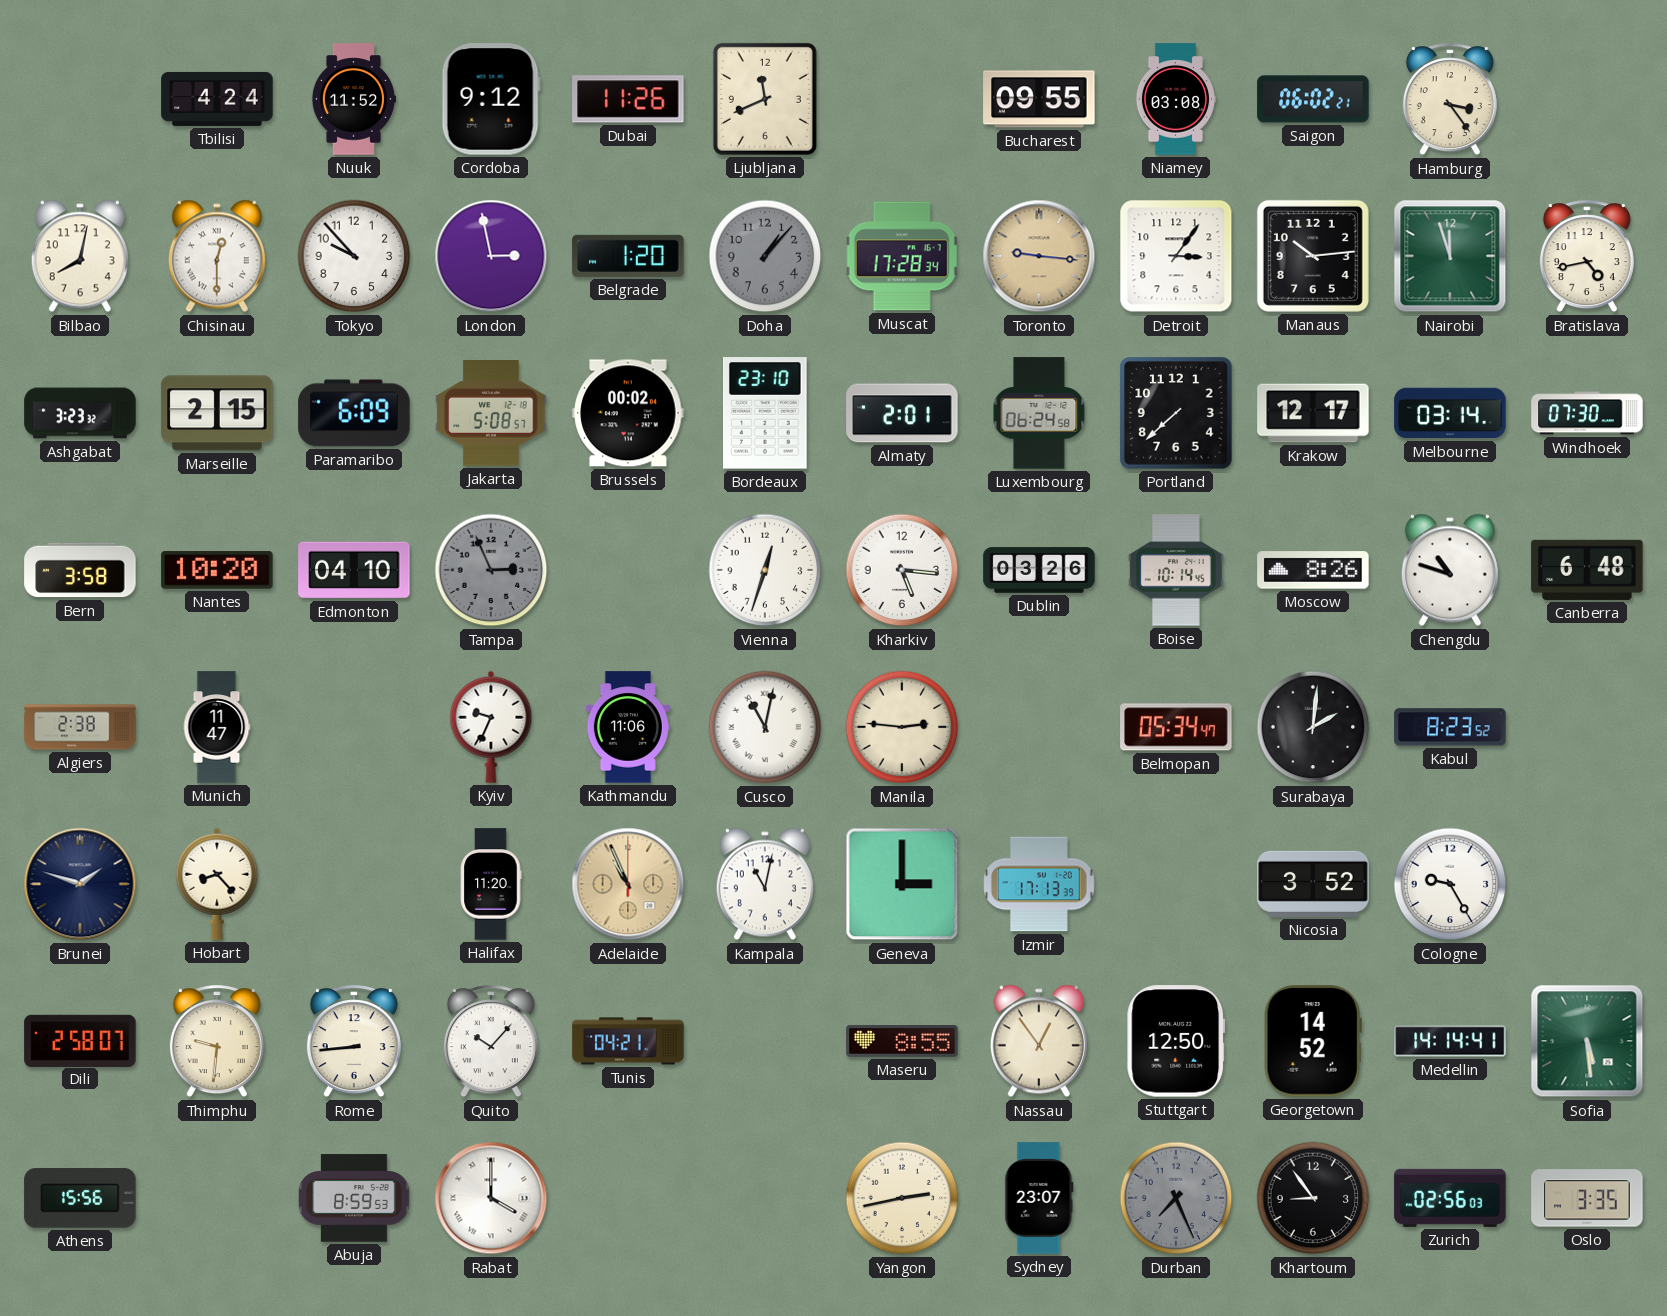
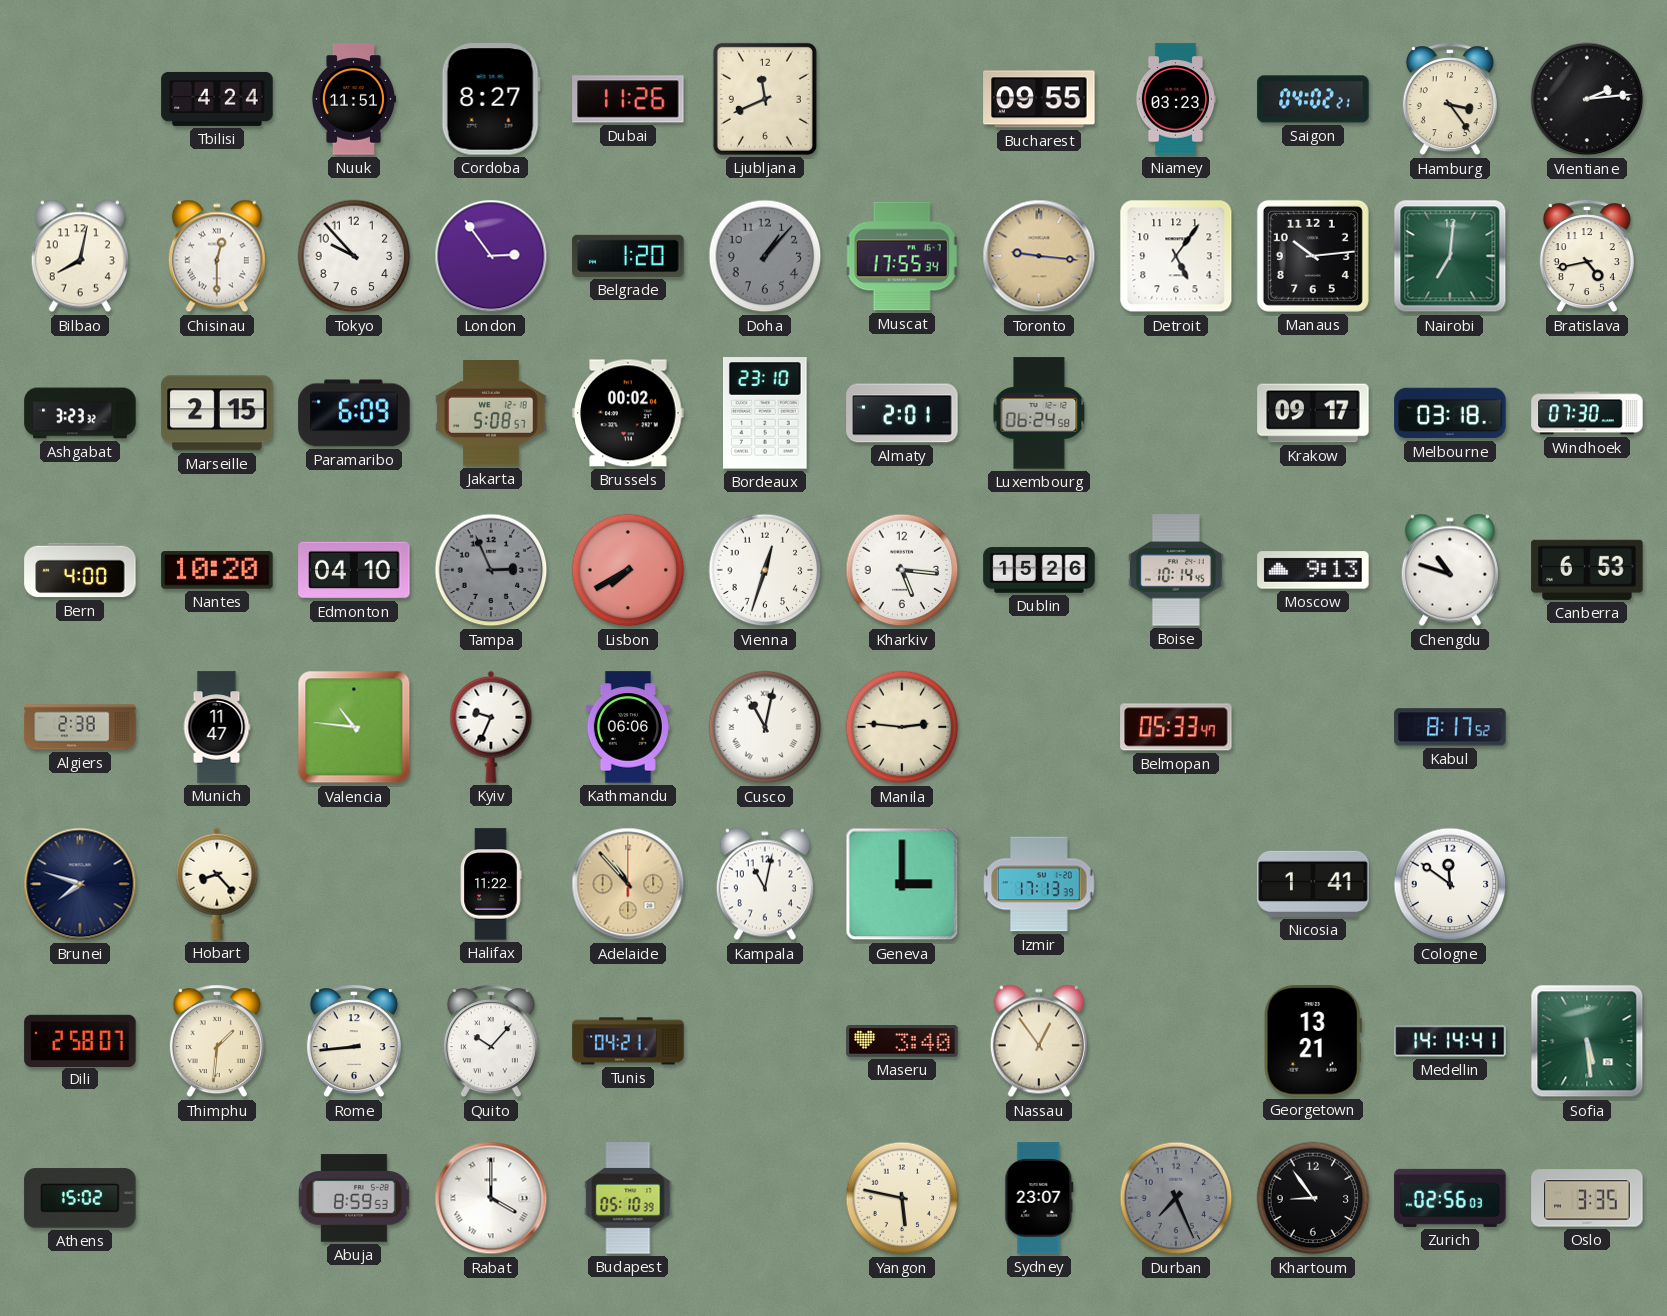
Nuuk: 11:52 -> 11:51 (353, 99)
Cordoba: 9:12 -> 8:27 (491, 99)
Niamey: 03:08 -> 03:23 (1175, 99)
Saigon: 06:02 -> 04:02 (1313, 99)
Vientiane: none -> 2:14 (1587, 99)
London: 2:58 -> 2:54 (491, 256)
Muscat: 17:28 -> 17:55 (902, 256)
Detroit: 3:06 -> 5:06 (1176, 256)
Nairobi: 11:57 -> 7:01 (1450, 256)
Portland: 7:38 -> none (1176, 413)
Krakow: 12:17 -> 09:17 (1313, 413)
Melbourne: 03:14 -> 03:18 (1450, 413)
Bern: 3:58 -> 4:00 (80, 570)
Lisbon: none -> 7:40 (628, 570)
Dublin: 03:26 -> 15:26 (1039, 570)
Moscow: 8:26 -> 9:13 (1313, 570)
Canberra: 6:48 -> 6:53 (1587, 570)
Valencia: none -> 10:46 (354, 727)
Kathmandu: 11:06 -> 06:06 (628, 727)
Belmopan: 05:34 -> 05:33 (1176, 727)
Surabaya: 2:01 -> none (1313, 727)
Kabul: 8:23 -> 8:17 (1450, 727)
Brunei: 1:48 -> 7:48 (80, 884)
Halifax: 11:20 -> 11:22 (491, 884)
Adelaide: 10:56 -> 10:53 (628, 884)
Nicosia: 3:52 -> 1:41 (1313, 884)
Cologne: 9:25 -> 11:51 (1450, 884)
Thimphu: 9:31 -> 1:31 (217, 1042)
Maseru: 8:55 -> 3:40 (902, 1041)
Stuttgart: 12:50 -> none (1176, 1041)
Georgetown: 14:52 -> 13:21 (1313, 1041)
Athens: 15:56 -> 15:02 (80, 1198)
Budapest: none -> 05:10 (628, 1198)
Yangon: 2:43 -> 5:47 (902, 1198)
